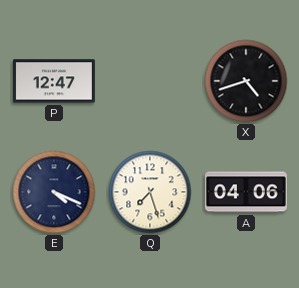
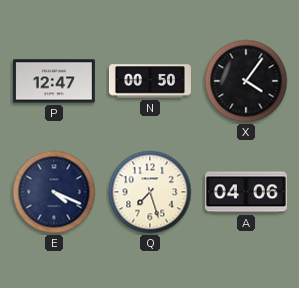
N: none -> 00:50 (150, 81)
X: 4:42 -> 4:06 (246, 81)
